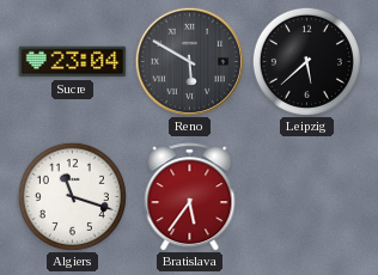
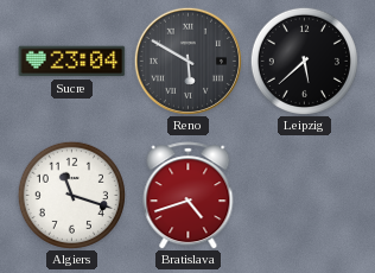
Bratislava: 5:36 -> 4:42 (189, 196)
